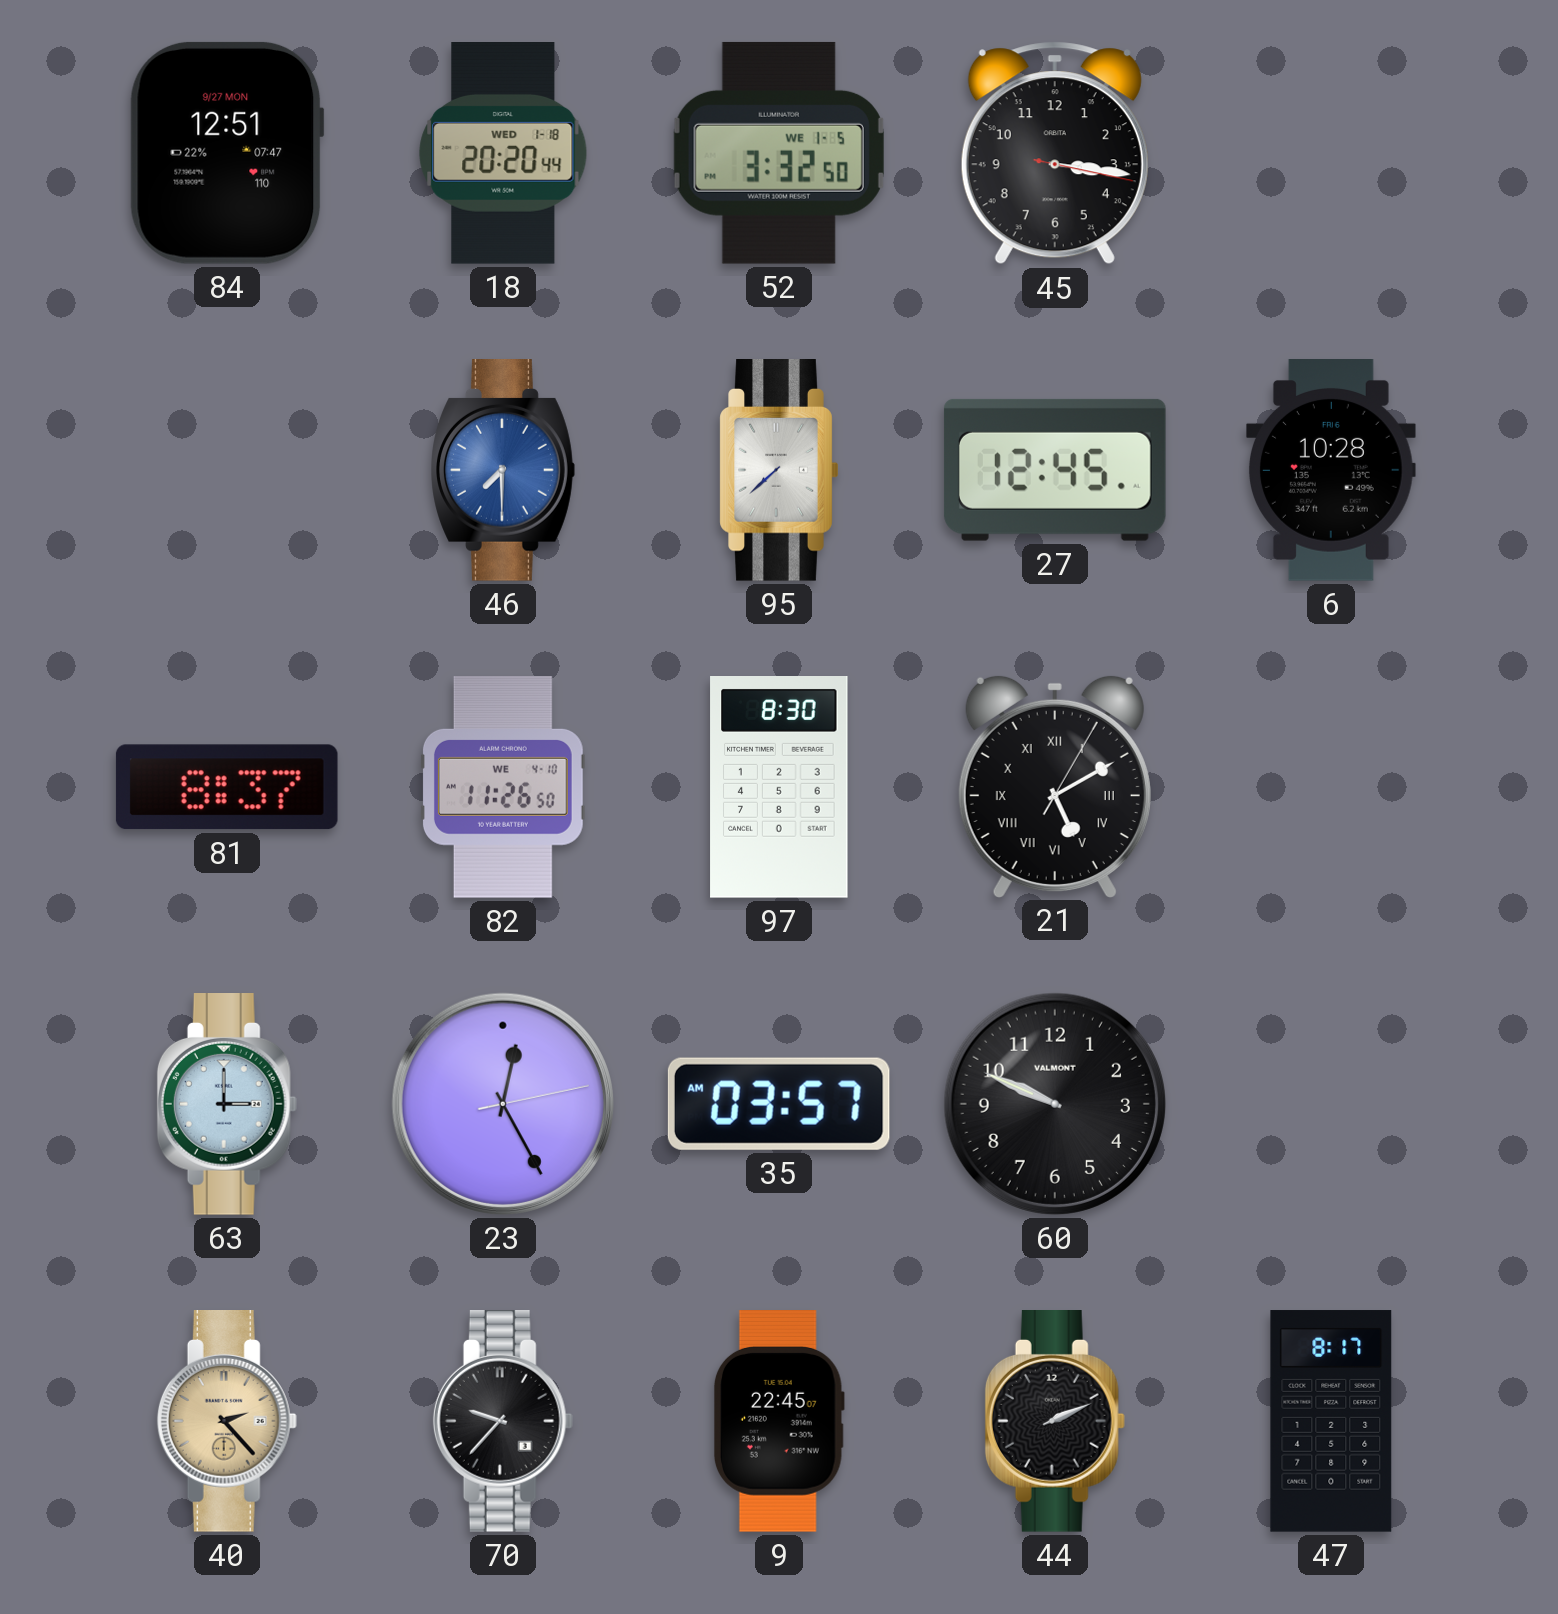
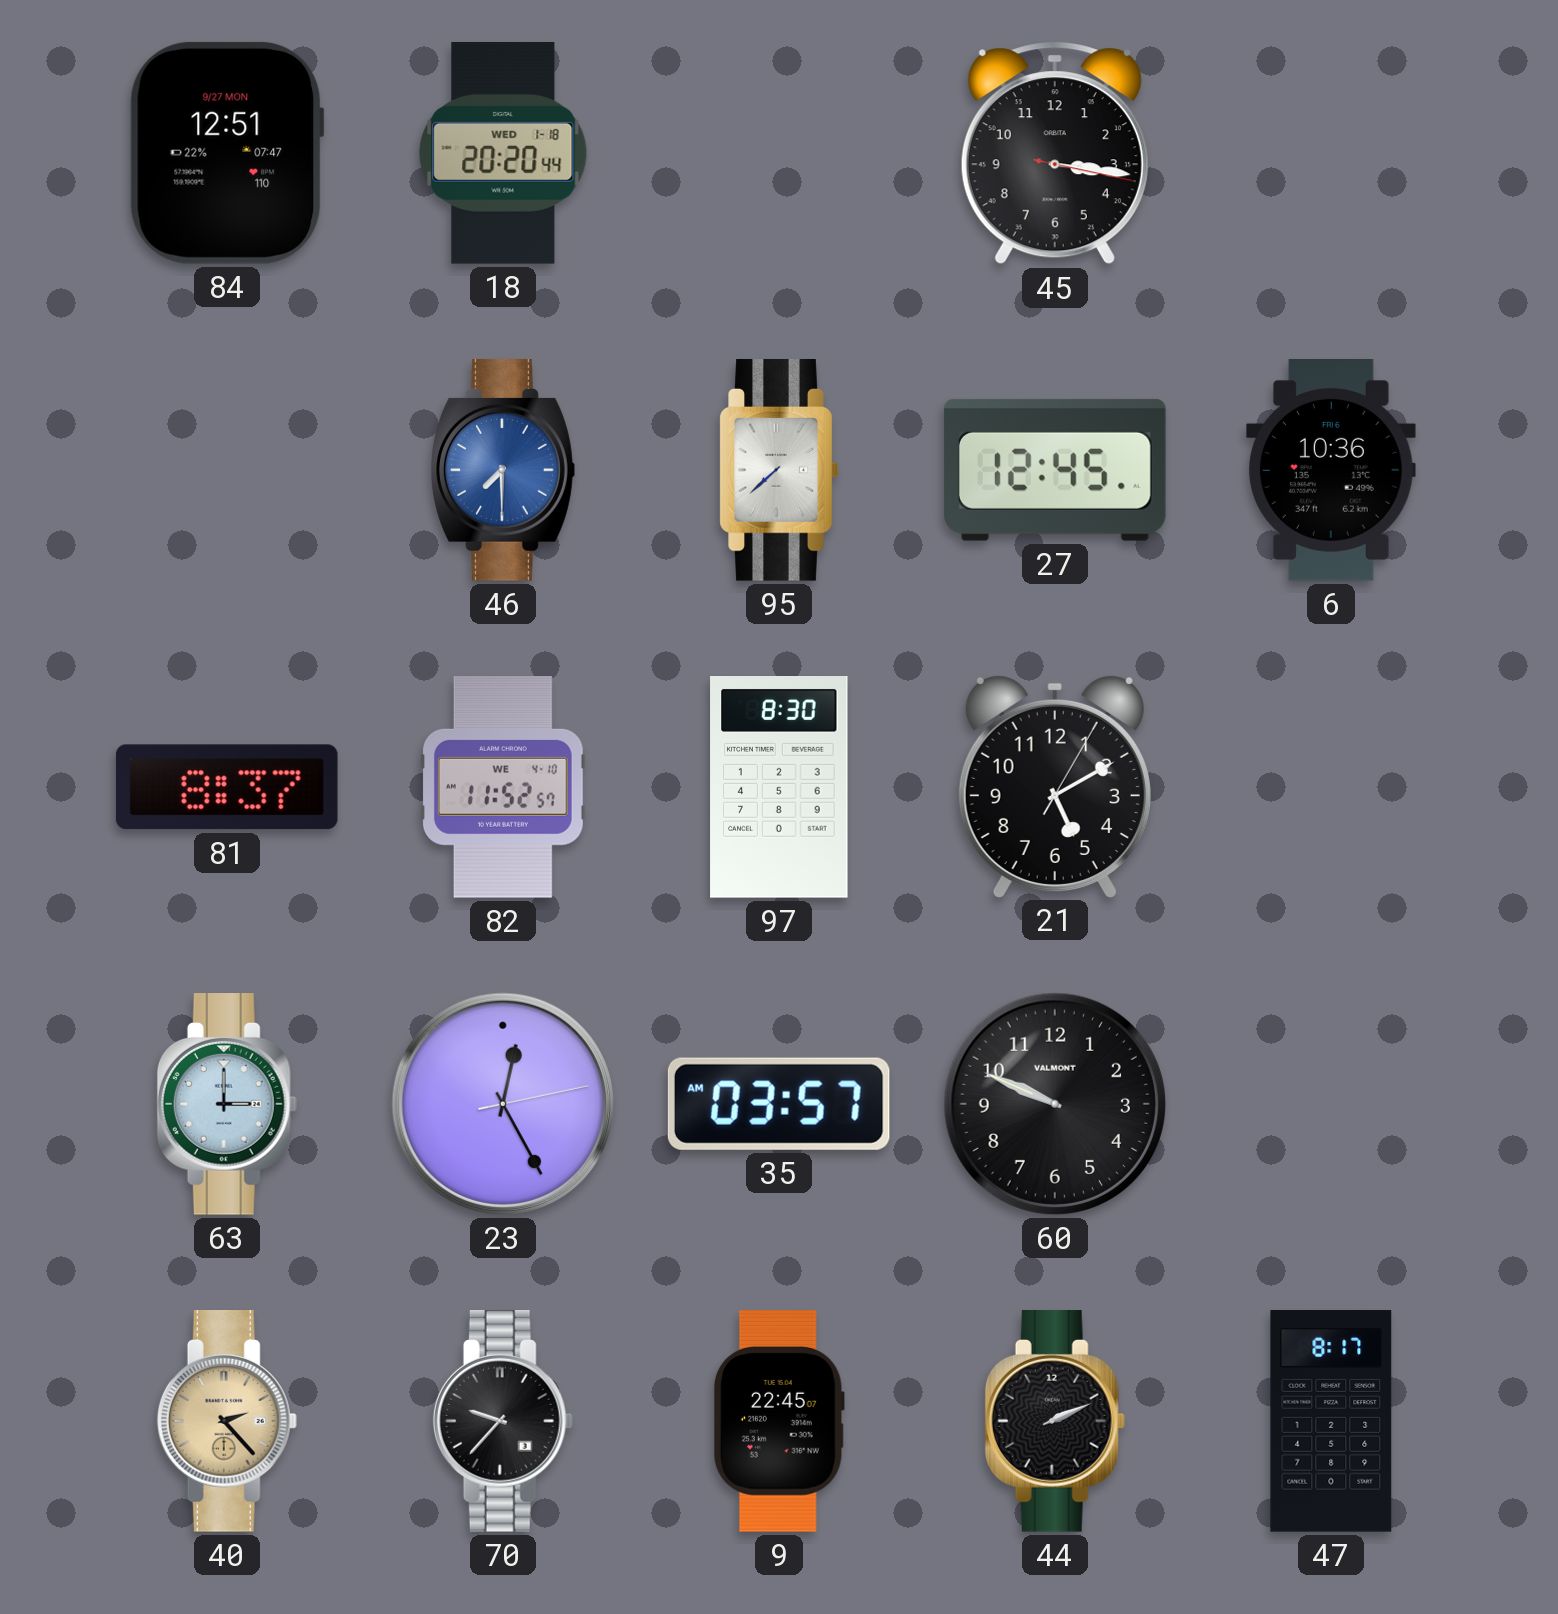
52: 3:32 -> none (779, 153)
6: 10:28 -> 10:36 (1331, 471)
82: 11:26 -> 11:52 (503, 788)
21 numerals: Roman -> Arabic (1055, 786)
